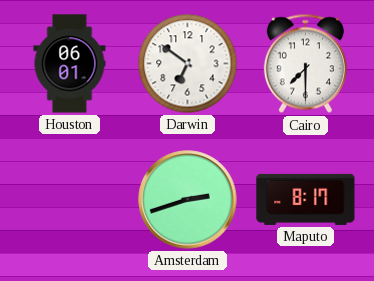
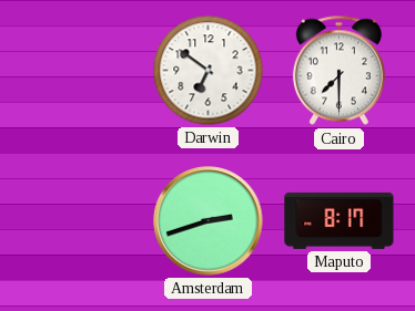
Houston: 06:01 -> none (70, 64)
